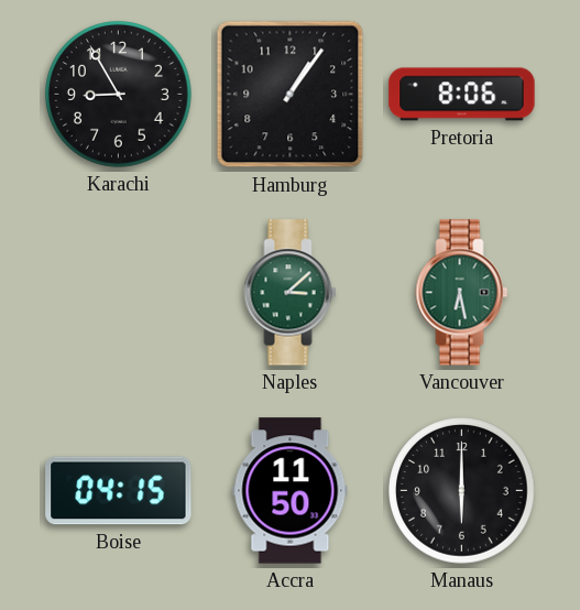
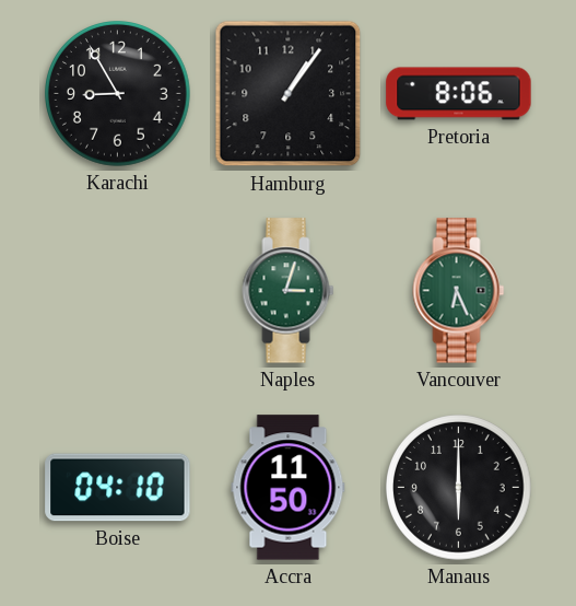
Naples: 3:08 -> 3:03 (289, 291)
Vancouver: 6:28 -> 6:26 (459, 291)
Boise: 04:15 -> 04:10 (118, 488)
